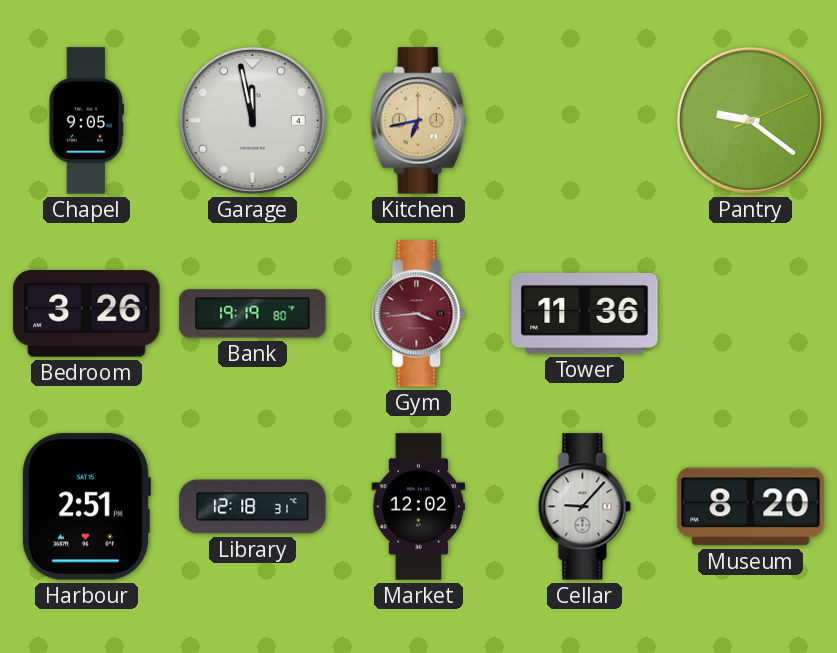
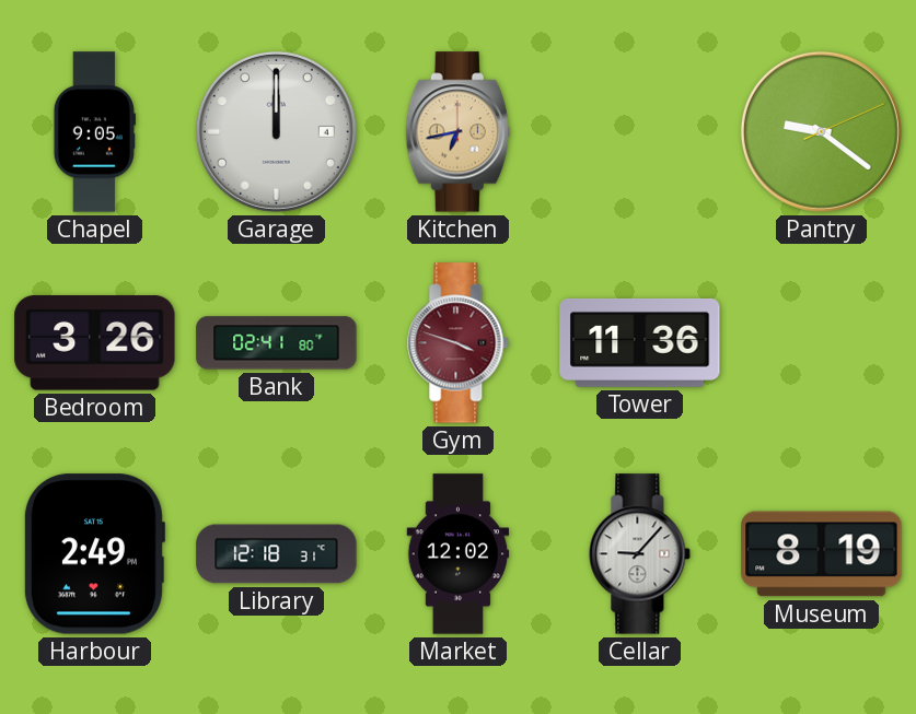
Garage: 11:58 -> 12:00 (276, 131)
Bank: 19:19 -> 02:41 (277, 343)
Gym: 3:44 -> 3:48 (459, 343)
Harbour: 2:51 -> 2:49 (94, 554)
Museum: 8:20 -> 8:19 (822, 554)
